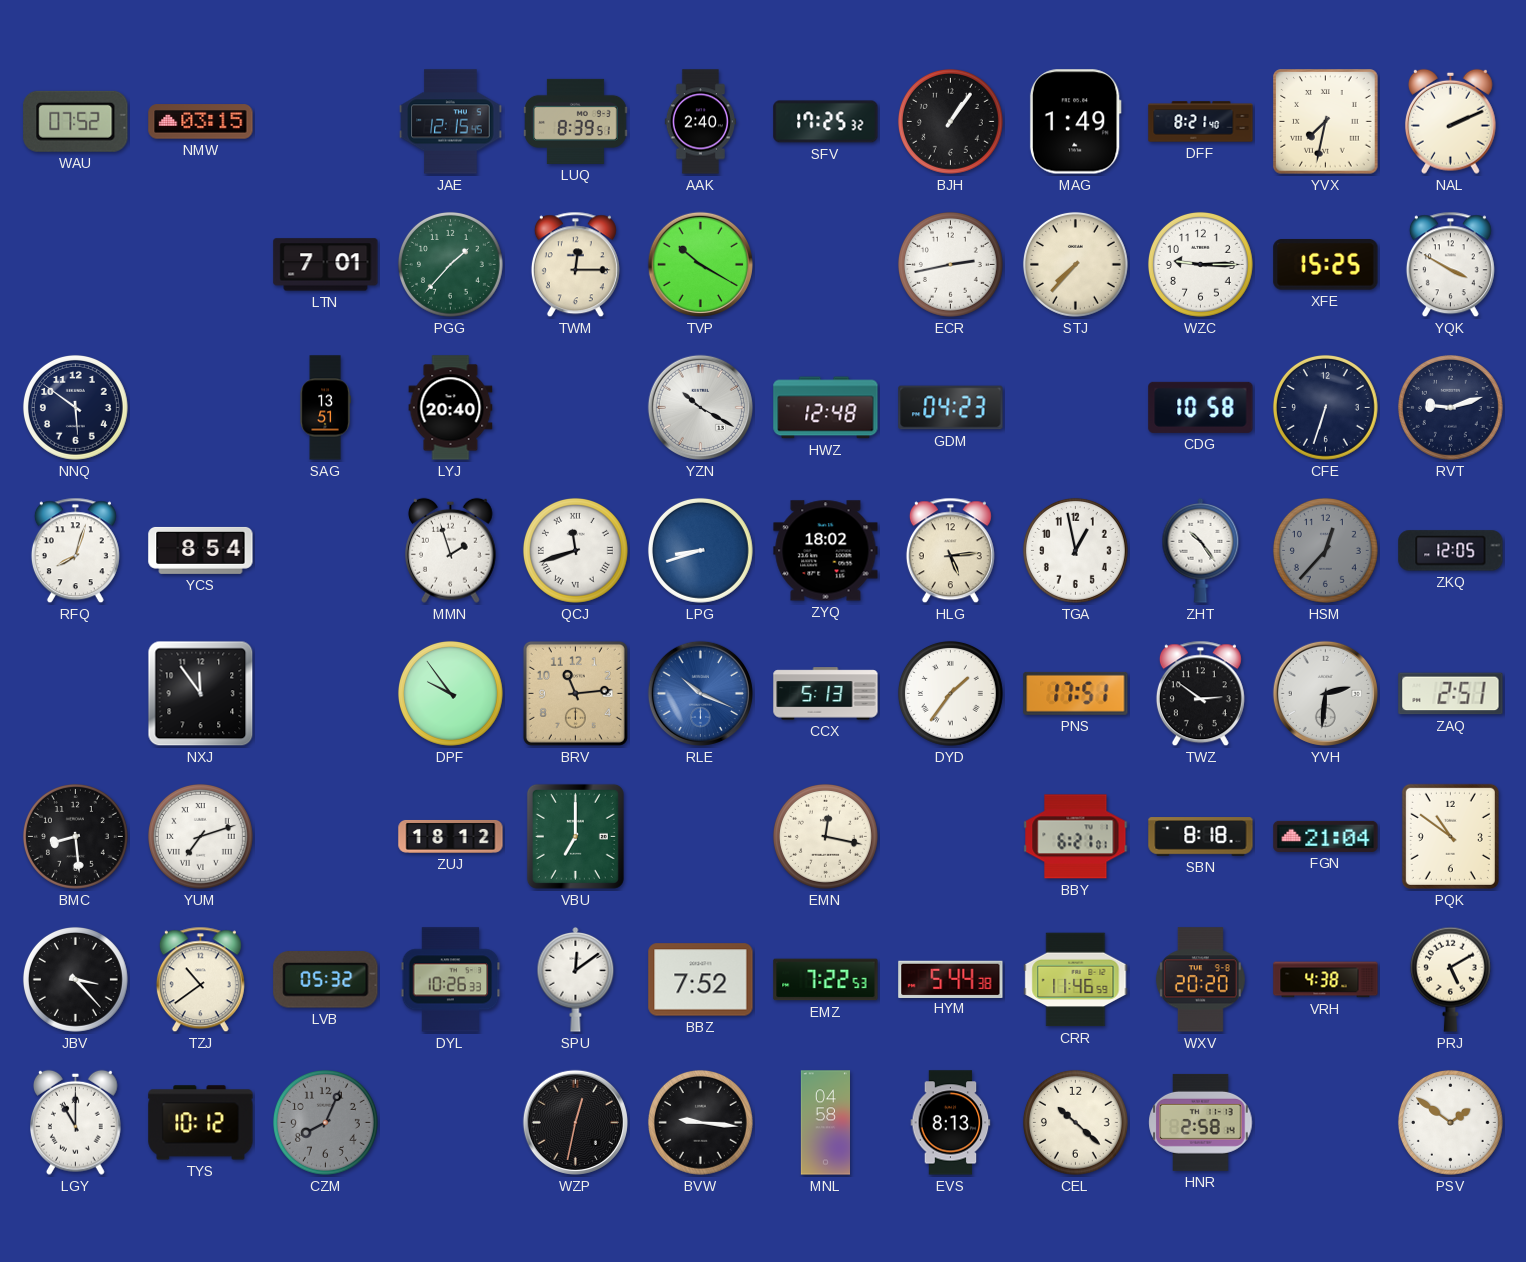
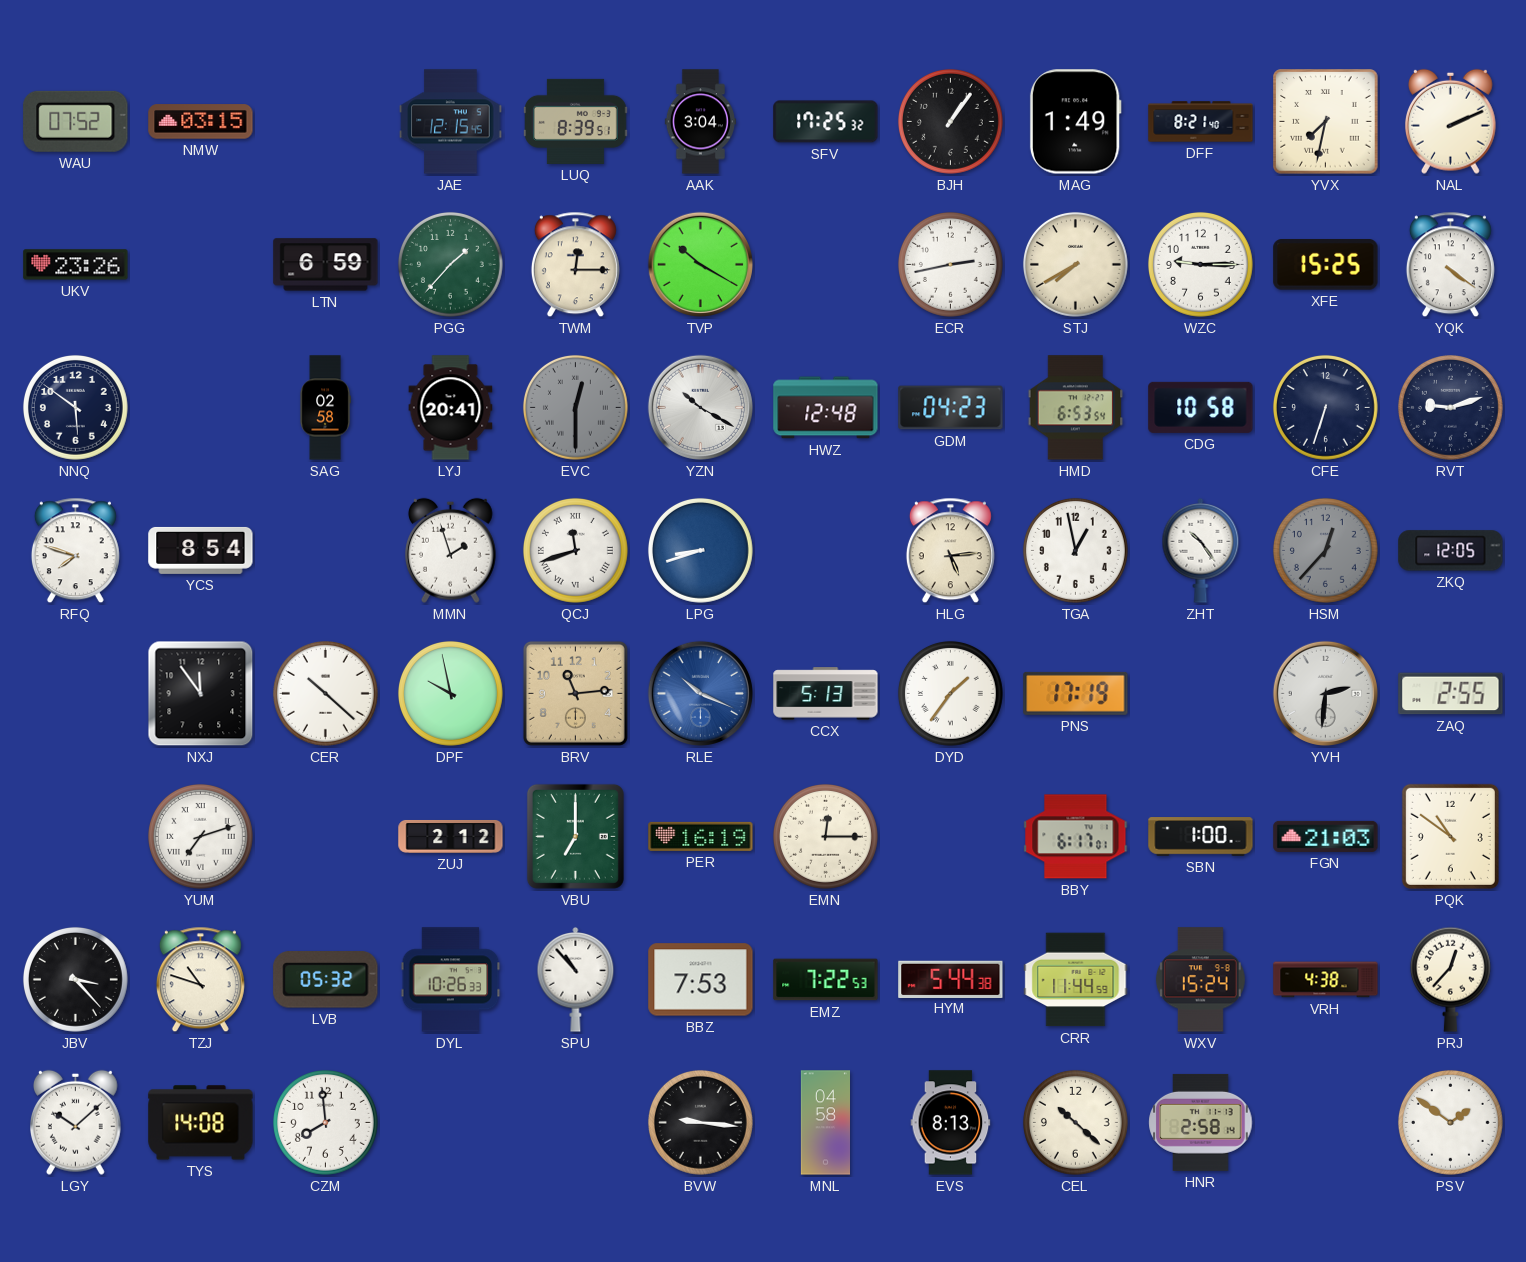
AAK: 2:40 -> 3:04 (700, 122)
UKV: none -> 23:26 (76, 265)
LTN: 7:01 -> 6:59 (326, 265)
STJ: 7:37 -> 7:40 (1075, 264)
YQK: 3:50 -> 4:21 (1450, 265)
SAG: 13:51 -> 02:58 (325, 408)
LYJ: 20:40 -> 20:41 (451, 408)
EVC: none -> 12:30 (575, 407)
HMD: none -> 6:53 (1076, 408)
RFQ: 8:03 -> 7:48 (75, 551)
ZYQ: 18:02 -> none (826, 551)
CER: none -> 10:22 (325, 693)
DPF: 9:54 -> 9:58 (450, 693)
PNS: 17:51 -> 17:19 (1076, 693)
TWZ: 2:51 -> none (1200, 694)
ZAQ: 2:51 -> 2:55 (1451, 694)
BMC: 8:29 -> none (75, 836)
ZUJ: 18:12 -> 2:12 (451, 837)
PER: none -> 16:19 (701, 836)
EMN: 12:17 -> 12:15 (825, 836)
BBY: 6:21 -> 6:17 (1076, 837)
SBN: 8:18 -> 1:00 (1201, 837)
FGN: 21:04 -> 21:03 (1326, 836)
TZJ: 10:39 -> 10:48 (200, 980)
SPU: 12:09 -> 10:53 (576, 980)
BBZ: 7:52 -> 7:53 (701, 980)
CRR: 11:46 -> 11:44 (1076, 980)
WXV: 20:20 -> 15:24 (1200, 980)
PRJ: 5:10 -> 12:37 (1450, 979)
LGY: 11:00 -> 10:08 (76, 1122)
TYS: 10:12 -> 14:08 (201, 1123)
CZM: 8:04 -> 7:59 (325, 1122)
CZM dial: grey -> white (325, 1122)
WZP: 12:32 -> none (575, 1122)
